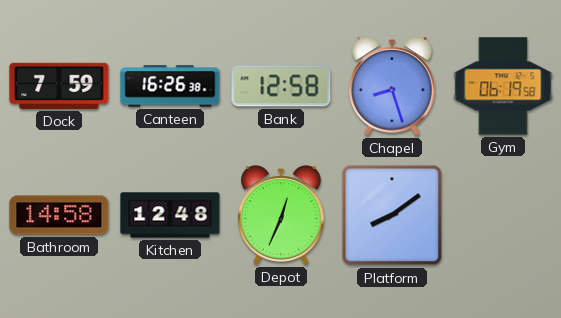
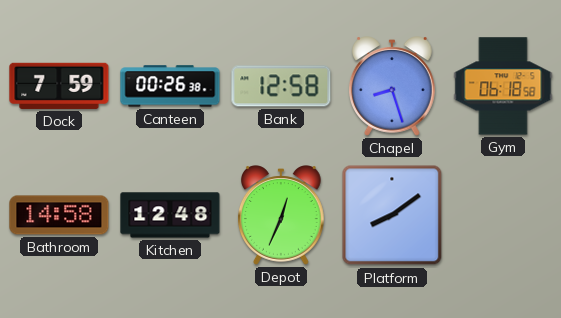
Canteen: 16:26 -> 00:26 (170, 86)
Gym: 06:19 -> 06:18 (503, 86)
